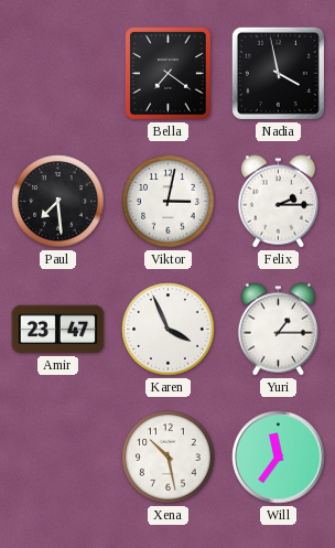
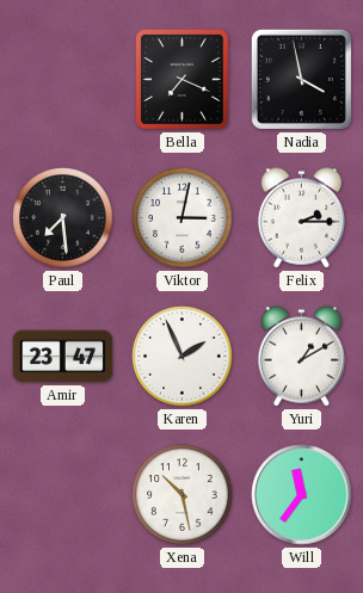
Bella: 7:21 -> 7:19 (183, 80)
Karen: 3:56 -> 1:56 (183, 357)
Yuri: 1:15 -> 1:10 (301, 357)
